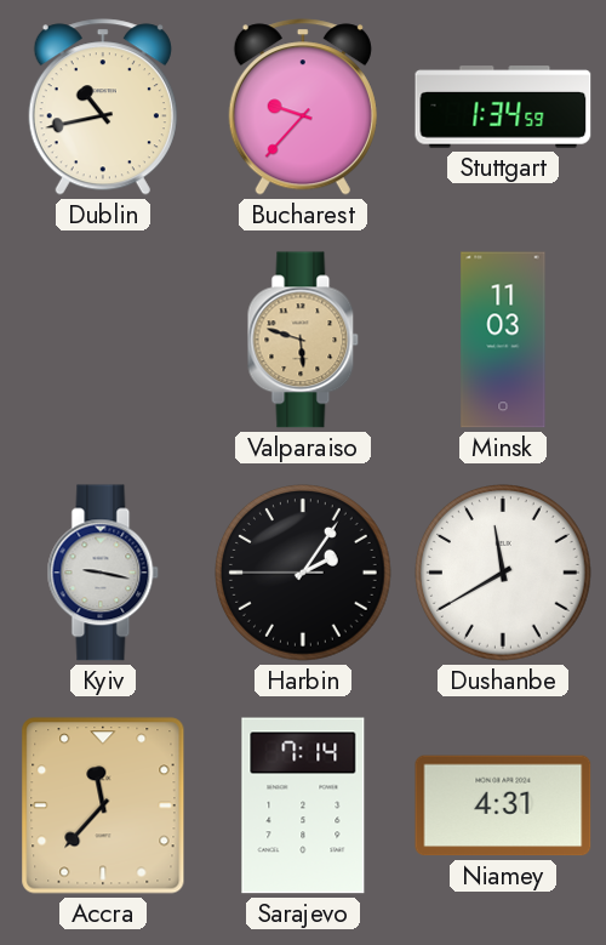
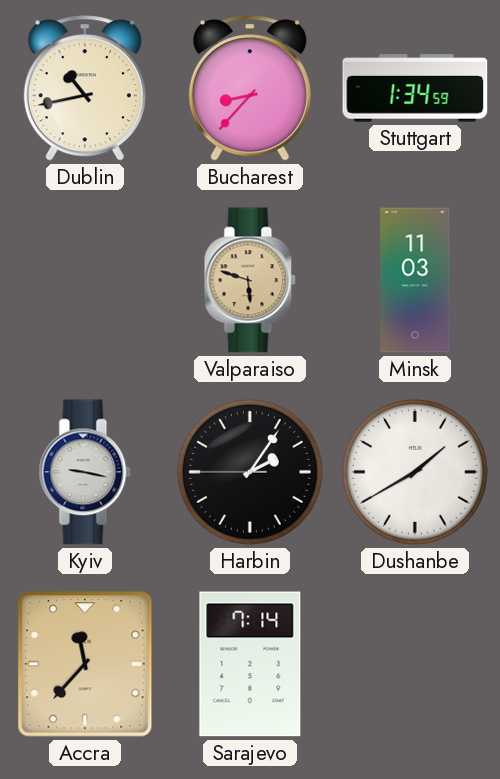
Bucharest: 9:37 -> 8:37 (250, 88)
Dushanbe: 11:40 -> 1:40 (416, 473)
Niamey: 4:31 -> none (503, 805)
